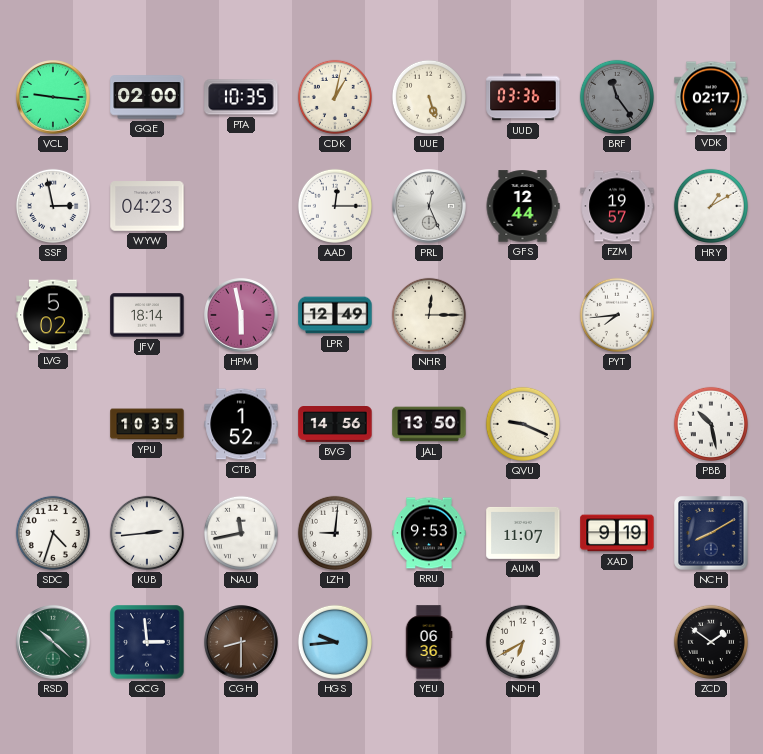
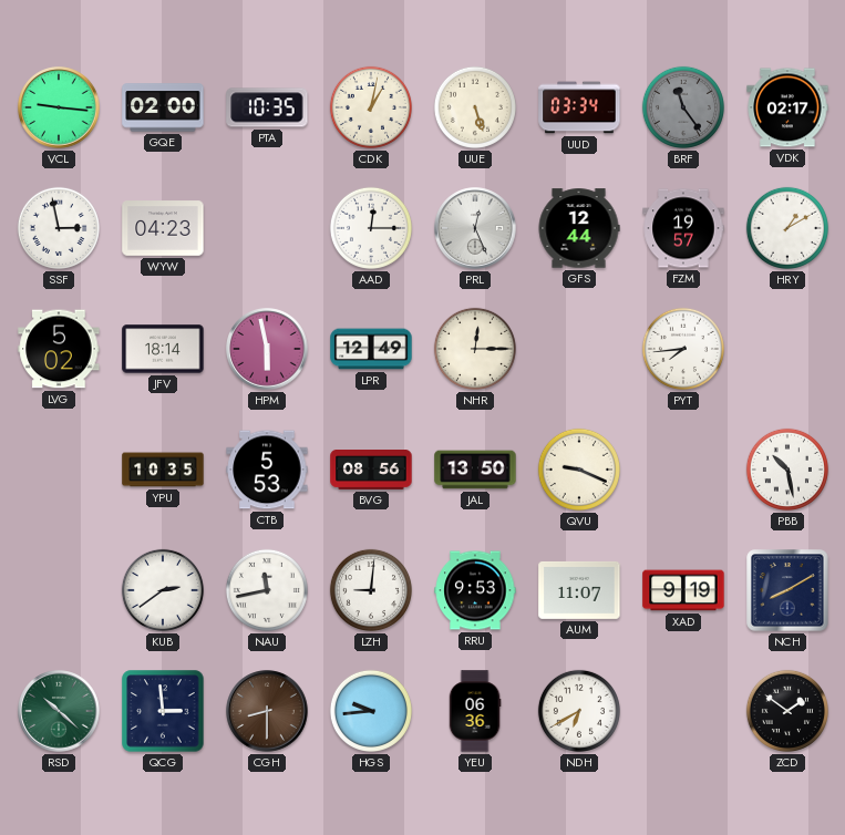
UUD: 03:36 -> 03:34 (579, 107)
CTB: 1:52 -> 5:53 (267, 470)
BVG: 14:56 -> 08:56 (371, 471)
SDC: 4:33 -> none (53, 533)
KUB: 2:44 -> 2:39 (163, 590)
